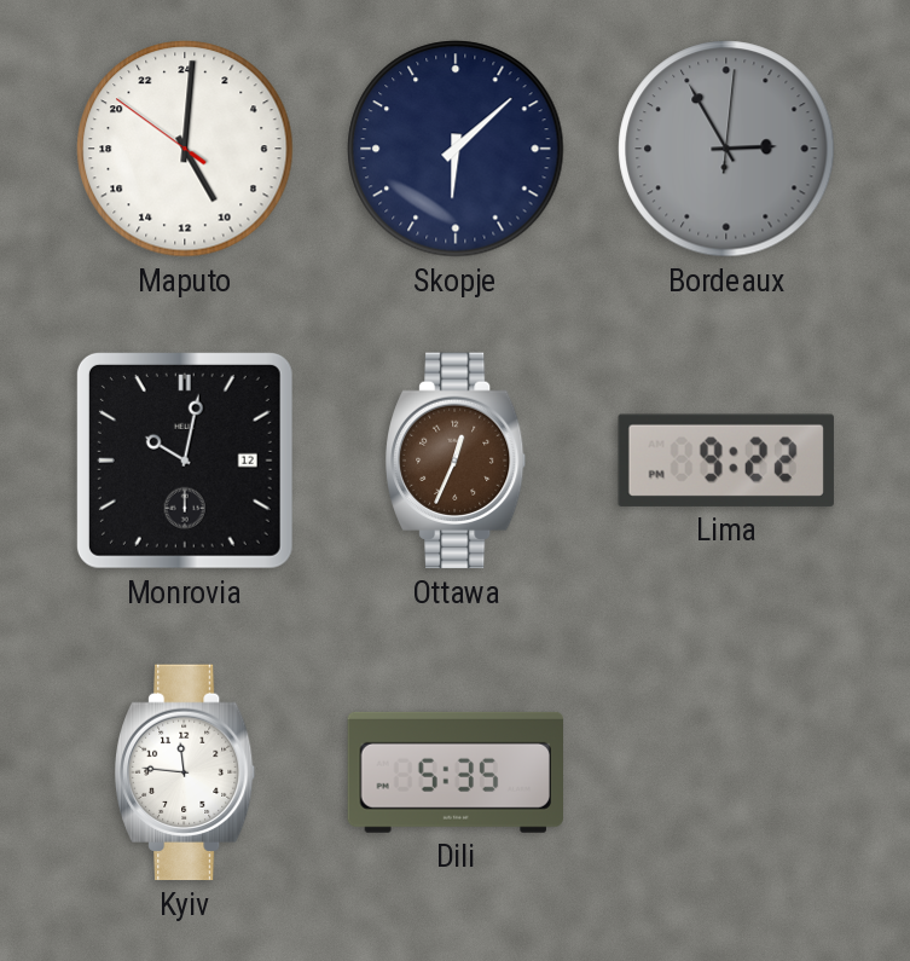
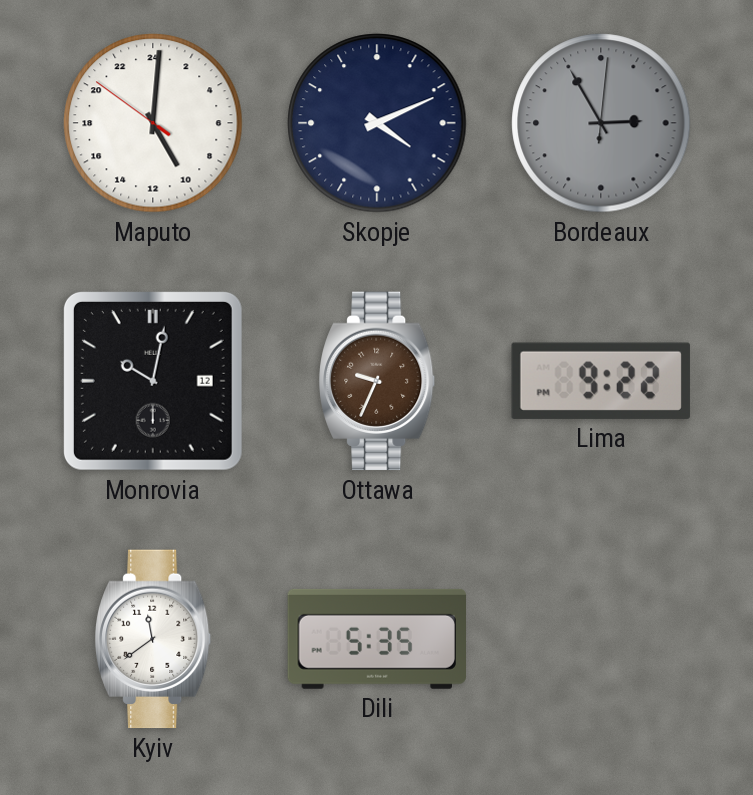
Skopje: 6:08 -> 4:11 (377, 123)
Ottawa: 12:34 -> 9:34 (378, 381)
Kyiv: 11:46 -> 11:39 (154, 639)
